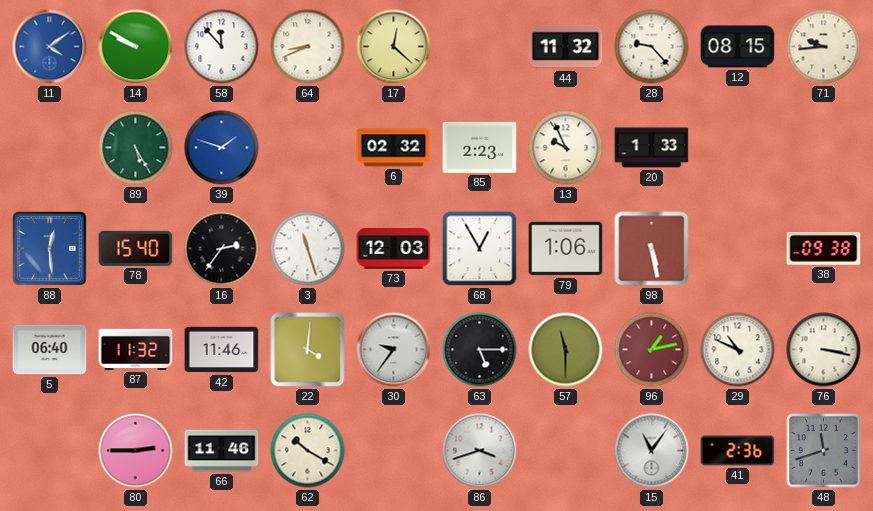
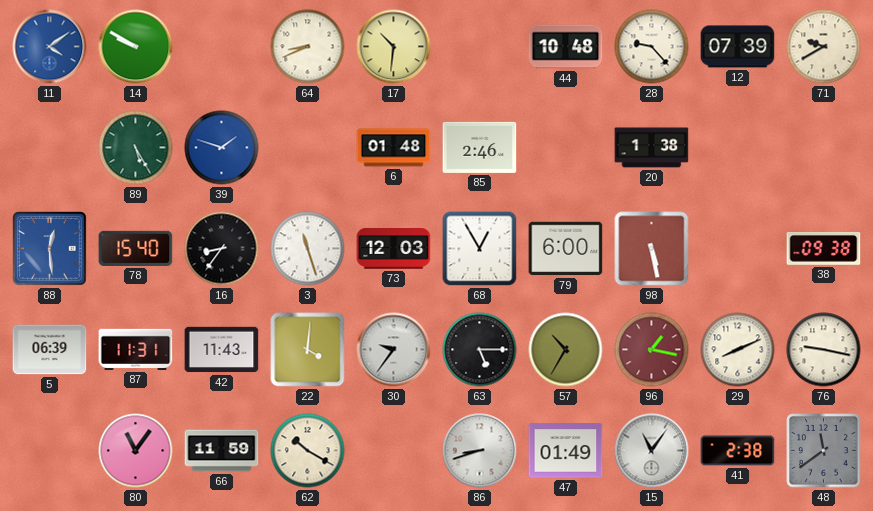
58: 11:53 -> none (222, 47)
17: 12:22 -> 10:31 (394, 47)
44: 11:32 -> 10:48 (566, 47)
12: 08:15 -> 07:39 (738, 47)
71: 9:44 -> 9:40 (824, 47)
6: 02:32 -> 01:48 (394, 148)
85: 2:23 -> 2:46 (480, 147)
13: 9:56 -> none (566, 148)
20: 1:33 -> 1:38 (652, 148)
16: 2:36 -> 8:36 (222, 249)
79: 1:06 -> 6:00 (566, 249)
5: 06:40 -> 06:39 (50, 350)
87: 11:32 -> 11:31 (136, 349)
42: 11:46 -> 11:43 (222, 350)
57: 11:30 -> 10:35 (566, 350)
96: 1:13 -> 1:17 (652, 350)
29: 10:49 -> 8:11 (738, 350)
76: 3:17 -> 9:17 (824, 350)
80: 2:45 -> 11:06 (136, 451)
66: 11:46 -> 11:59 (222, 451)
86: 3:42 -> 8:42 (480, 451)
47: none -> 01:49 (566, 451)
41: 2:36 -> 2:38 (738, 451)
48: 11:42 -> 11:39 (824, 451)
